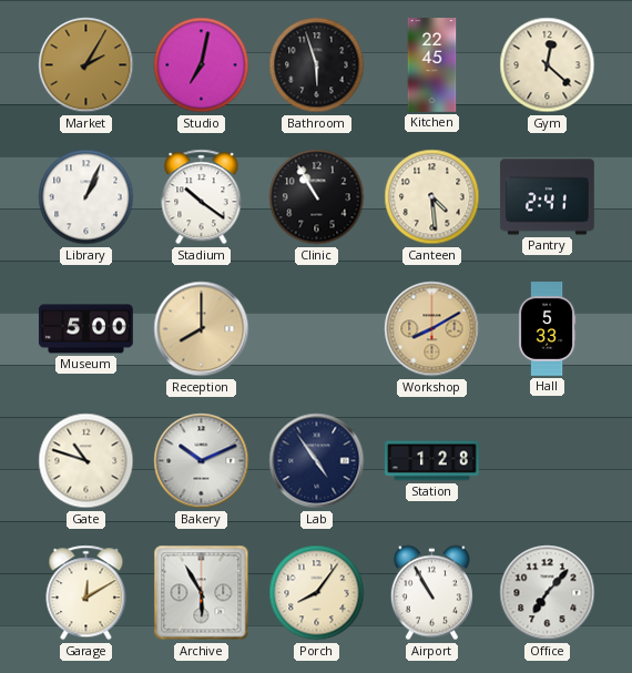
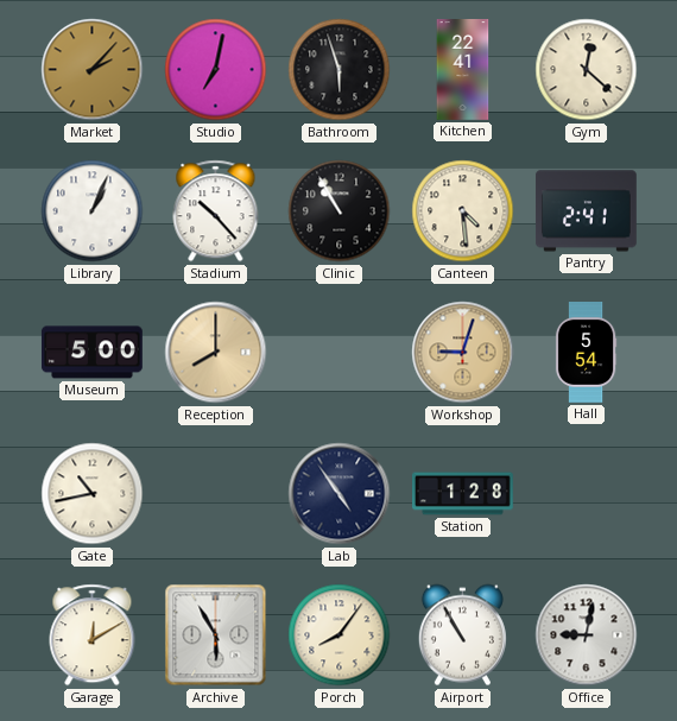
Market: 2:05 -> 2:07 (93, 70)
Kitchen: 22:45 -> 22:41 (463, 70)
Stadium: 10:21 -> 10:23 (216, 211)
Workshop: 8:10 -> 9:03 (463, 353)
Hall: 5:33 -> 5:54 (586, 353)
Gate: 10:48 -> 10:43 (93, 494)
Bakery: 10:11 -> none (202, 461)
Office: 7:07 -> 9:02 (587, 635)
